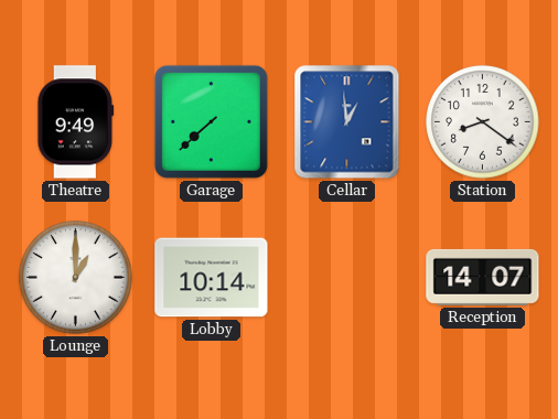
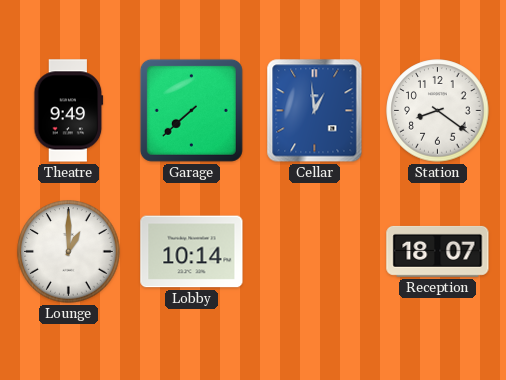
Reception: 14:07 -> 18:07 (438, 251)
